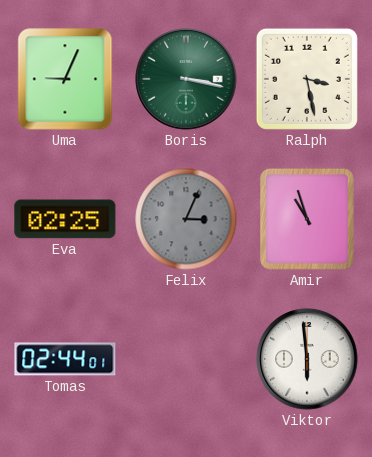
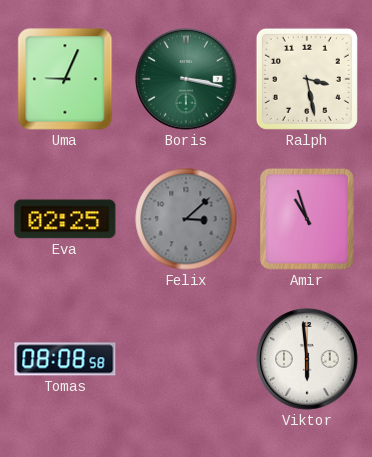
Felix: 3:04 -> 3:08 (186, 219)
Tomas: 02:44 -> 08:08 (65, 359)
